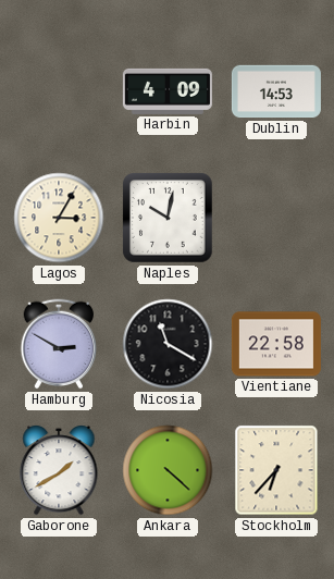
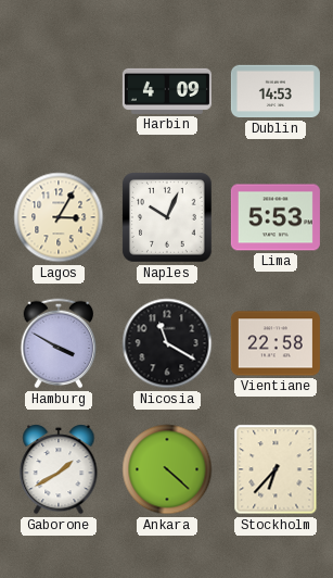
Naples: 10:02 -> 10:04 (167, 217)
Lima: none -> 5:53 (276, 217)
Hamburg: 2:50 -> 3:50 (59, 343)
